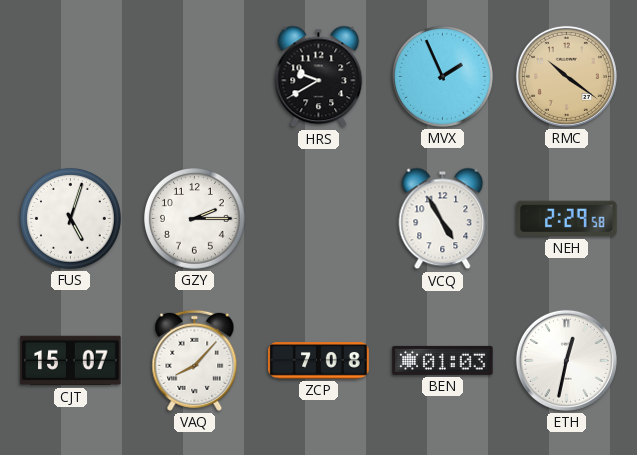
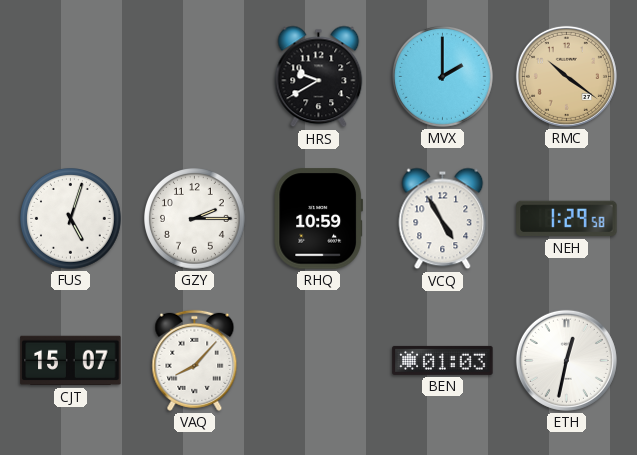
MVX: 1:56 -> 2:00 (443, 77)
RHQ: none -> 10:59 (318, 219)
NEH: 2:29 -> 1:29 (567, 219)
ZCP: 7:08 -> none (319, 361)
